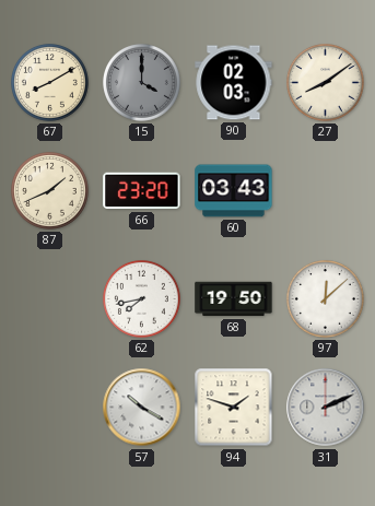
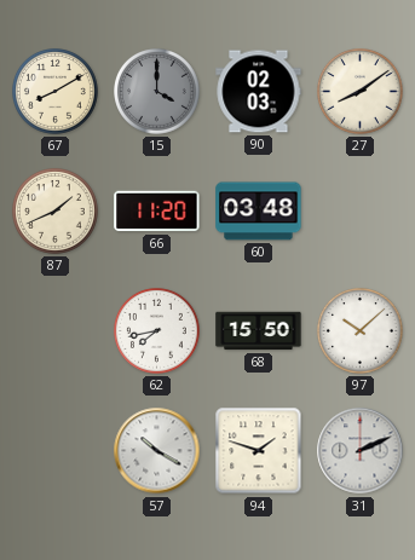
66: 23:20 -> 11:20 (157, 212)
60: 03:43 -> 03:48 (259, 212)
68: 19:50 -> 15:50 (259, 331)
97: 12:08 -> 10:08 (361, 331)
